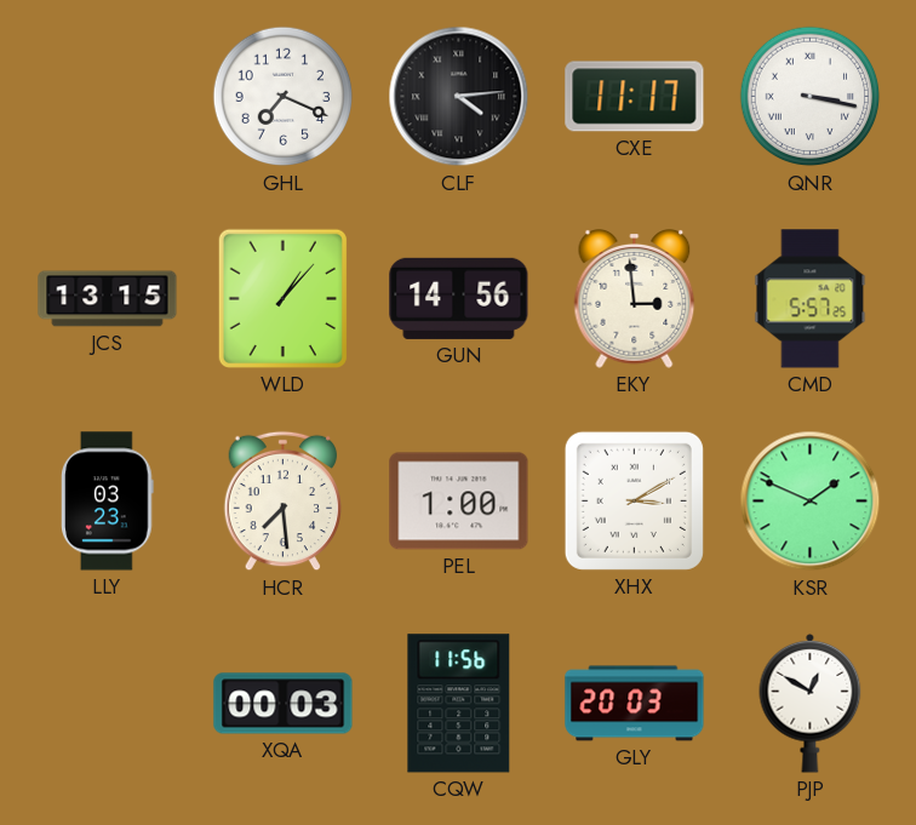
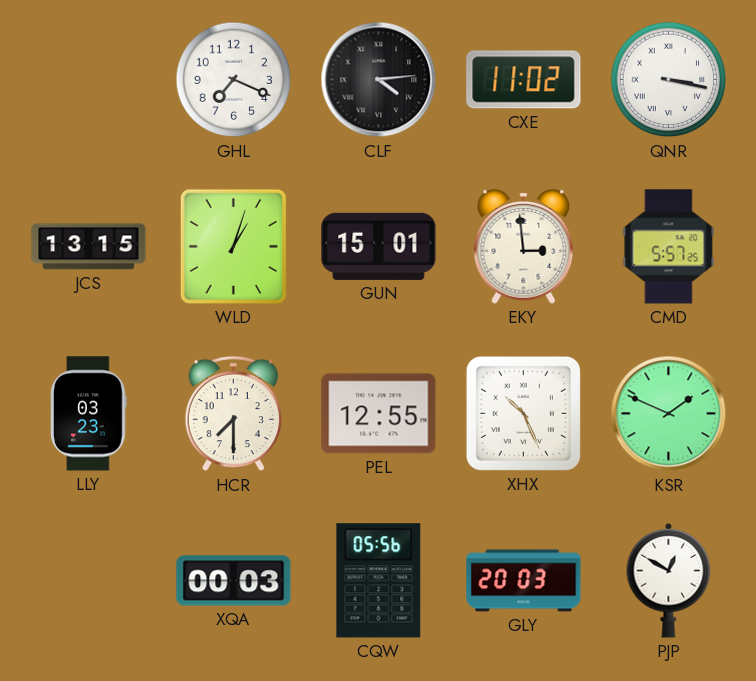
CXE: 11:17 -> 11:02 (524, 80)
WLD: 1:07 -> 1:03 (233, 246)
GUN: 14:56 -> 15:01 (379, 246)
HCR: 7:29 -> 7:30 (233, 414)
PEL: 1:00 -> 12:55 (379, 414)
XHX: 3:10 -> 10:26 (523, 413)
CQW: 11:56 -> 05:56 (379, 581)
